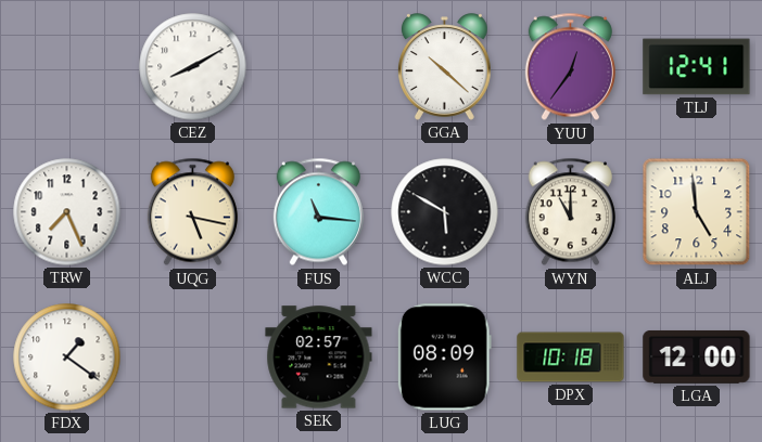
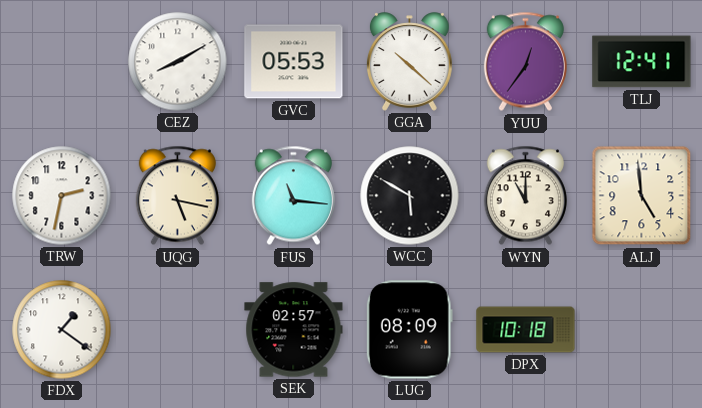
GVC: none -> 05:53 (294, 62)
TRW: 7:26 -> 2:32 (62, 196)
LGA: 12:00 -> none (697, 356)
